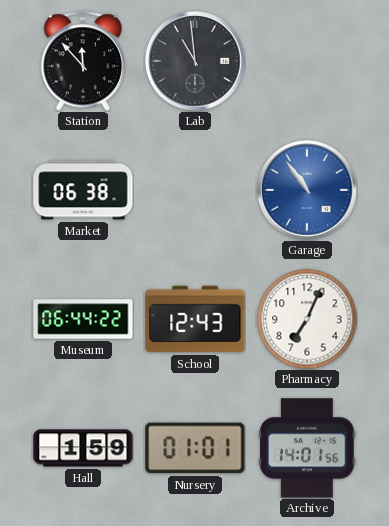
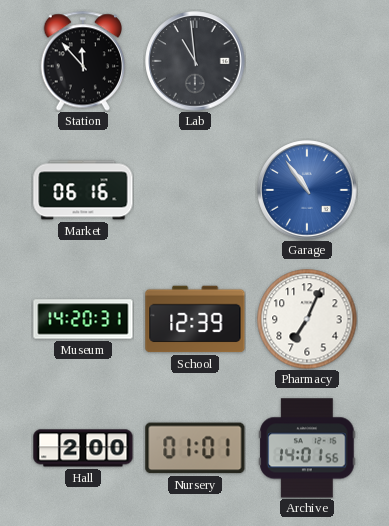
Market: 06:38 -> 06:16 (83, 190)
Museum: 06:44 -> 14:20 (83, 319)
School: 12:43 -> 12:39 (195, 319)
Hall: 1:59 -> 2:00 (83, 448)
